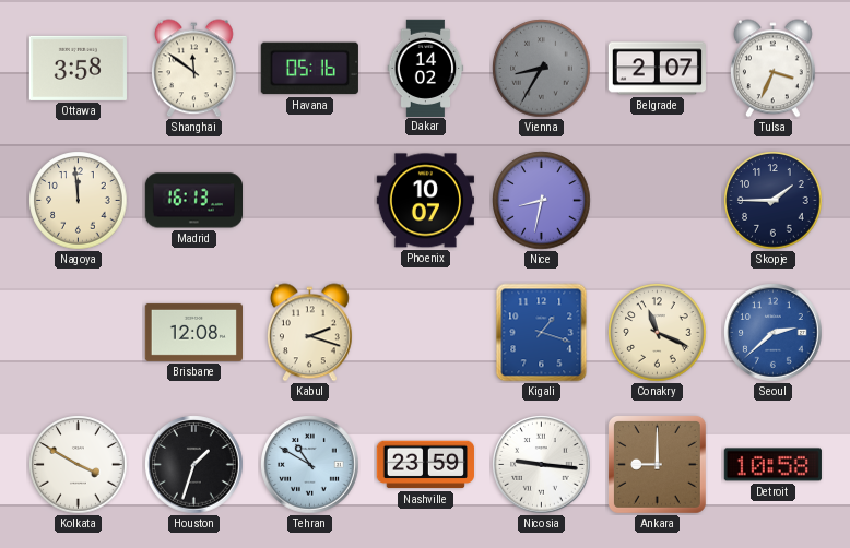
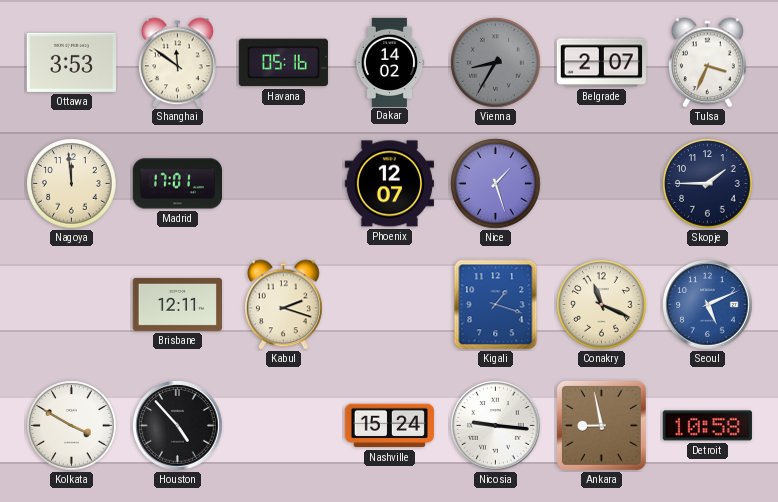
Ottawa: 3:58 -> 3:53 (71, 62)
Madrid: 16:13 -> 17:01 (177, 184)
Phoenix: 10:07 -> 12:07 (389, 184)
Nice: 8:32 -> 1:27 (496, 184)
Brisbane: 12:08 -> 12:11 (177, 304)
Seoul: 2:38 -> 5:11 (708, 305)
Houston: 1:33 -> 4:53 (178, 426)
Tehran: 10:50 -> none (310, 465)
Nashville: 23:59 -> 15:24 (389, 426)
Ankara: 9:00 -> 8:58 (601, 425)
